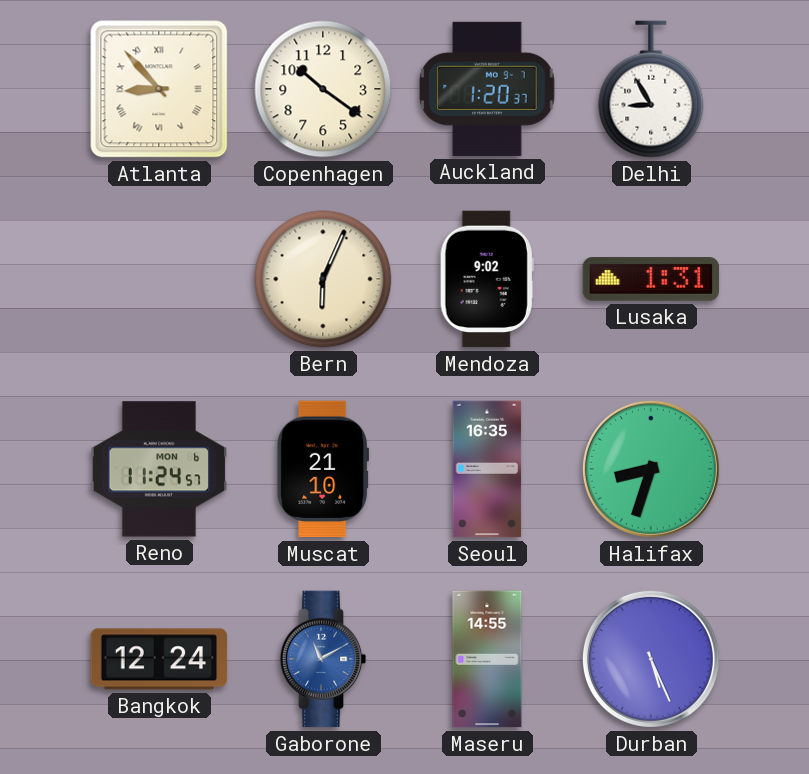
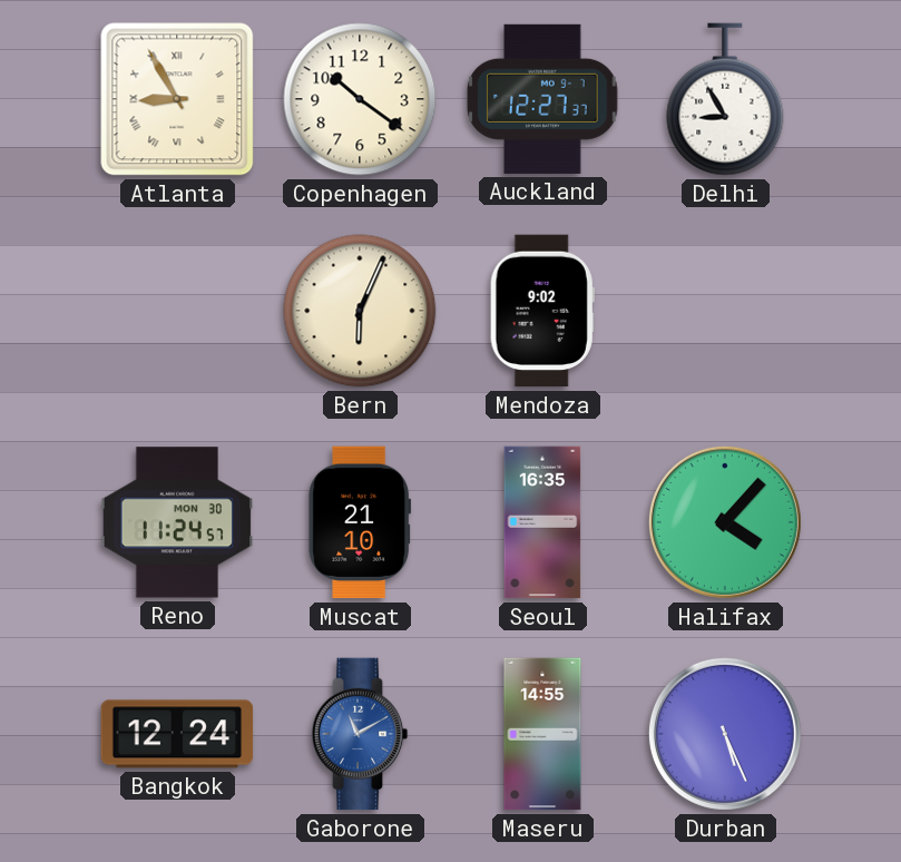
Atlanta: 8:53 -> 8:55 (177, 99)
Auckland: 1:20 -> 12:27 (542, 99)
Lusaka: 1:31 -> none (651, 279)
Reno date: MON 6 -> MON 30 (177, 522)
Halifax: 8:33 -> 4:07 (725, 522)
